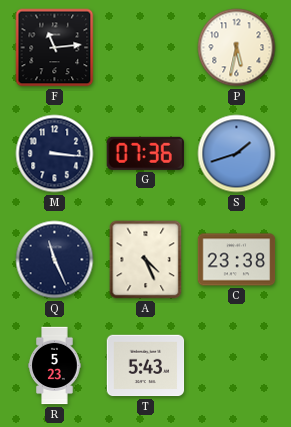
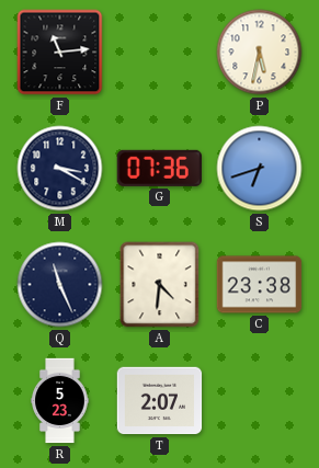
M: 3:16 -> 3:20 (60, 169)
S: 1:42 -> 6:42 (260, 169)
A: 4:26 -> 4:31 (160, 285)
T: 5:43 -> 2:07 (160, 401)
